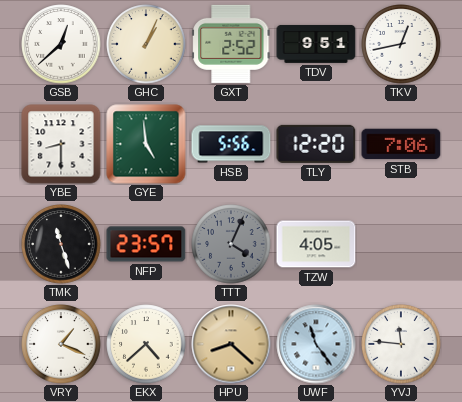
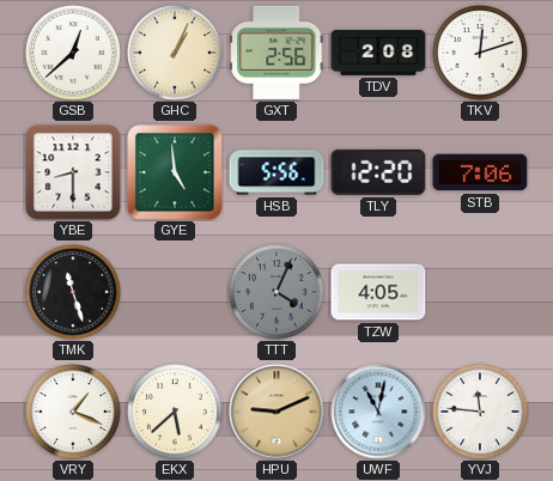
GXT: 2:52 -> 2:56 (276, 53)
TDV: 9:51 -> 2:08 (378, 53)
TKV: 12:43 -> 12:12 (480, 53)
NFP: 23:57 -> none (146, 244)
EKX: 4:38 -> 5:38 (175, 412)
HPU: 8:22 -> 9:11 (276, 412)
UWF: 11:24 -> 11:02 (378, 412)
